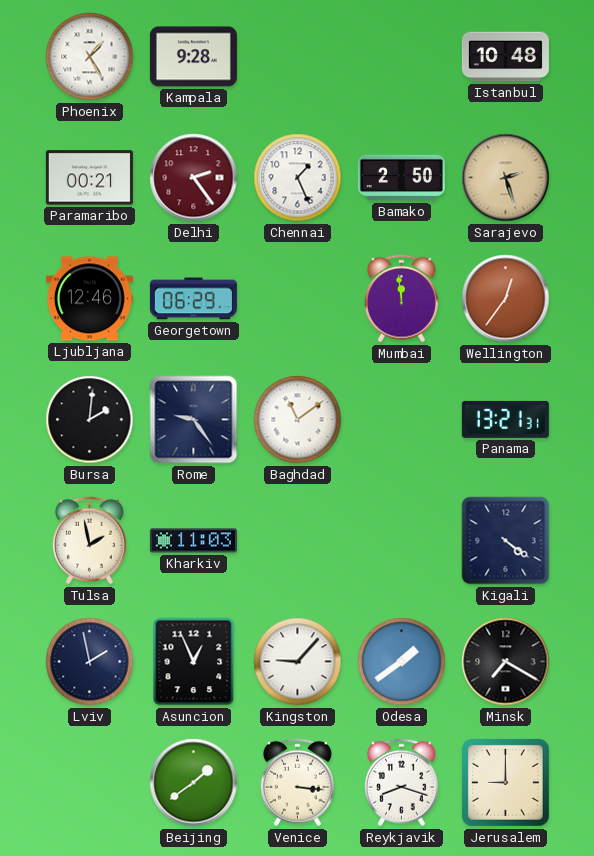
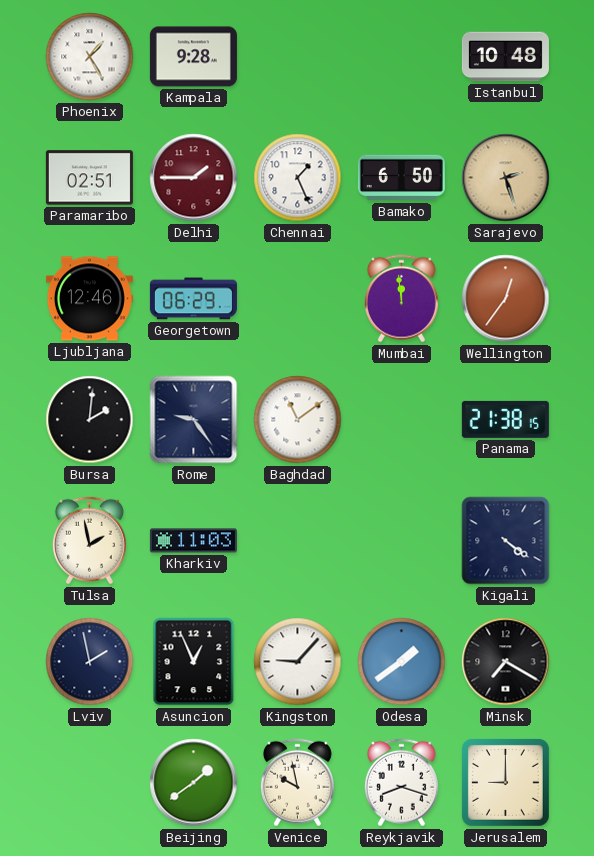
Paramaribo: 00:21 -> 02:51 (89, 178)
Delhi: 2:24 -> 1:45 (194, 178)
Bamako: 2:50 -> 6:50 (401, 178)
Panama: 13:21 -> 21:38 (505, 419)
Venice: 3:16 -> 9:58 (297, 783)
